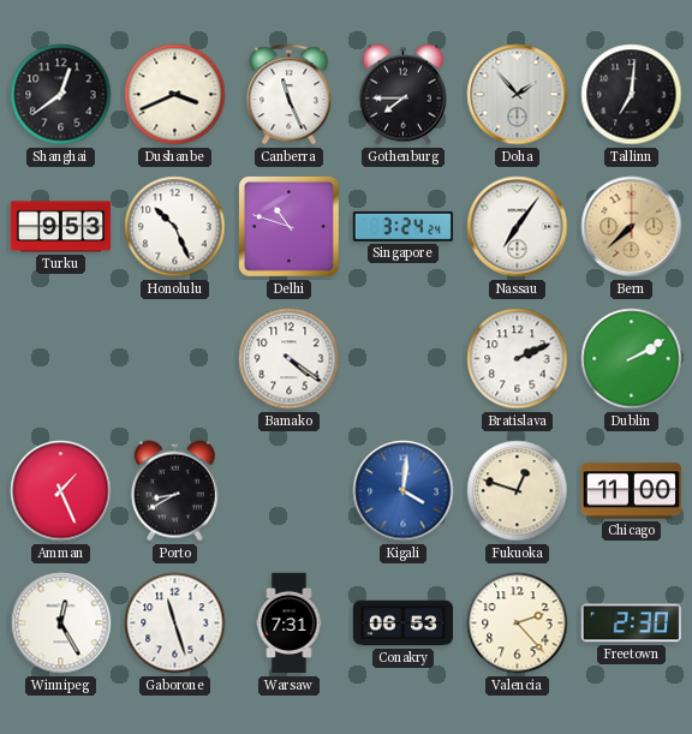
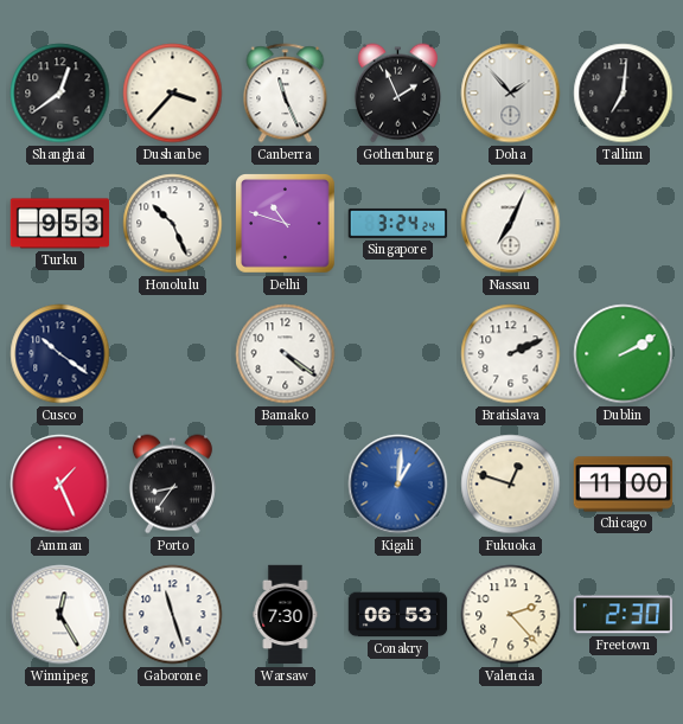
Dushanbe: 3:41 -> 3:37 (173, 94)
Gothenburg: 7:45 -> 1:56 (397, 94)
Nassau: 7:06 -> 7:04 (511, 224)
Bern: 7:38 -> none (632, 227)
Cusco: none -> 10:21 (60, 354)
Porto: 8:40 -> 8:36 (172, 485)
Kigali: 4:01 -> 1:01 (398, 485)
Warsaw: 7:31 -> 7:30 (286, 615)
